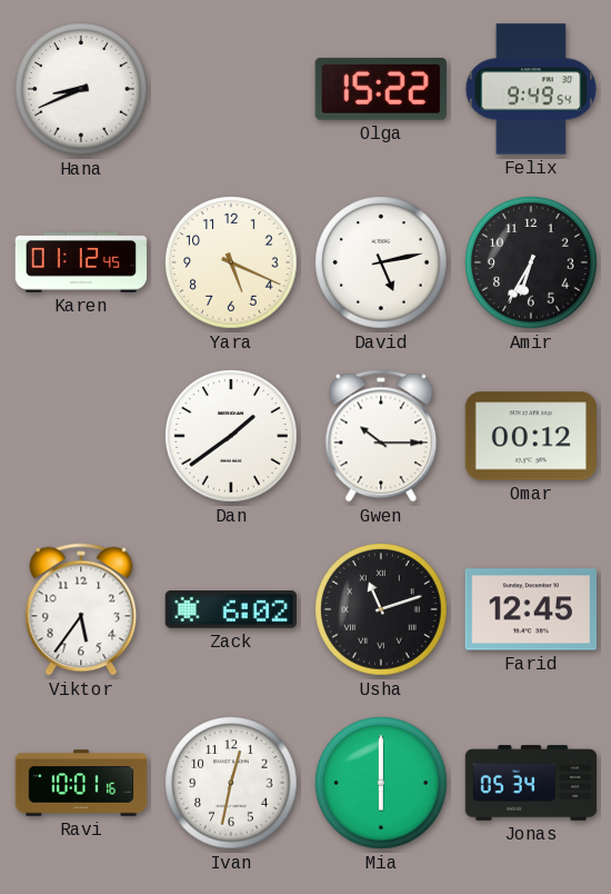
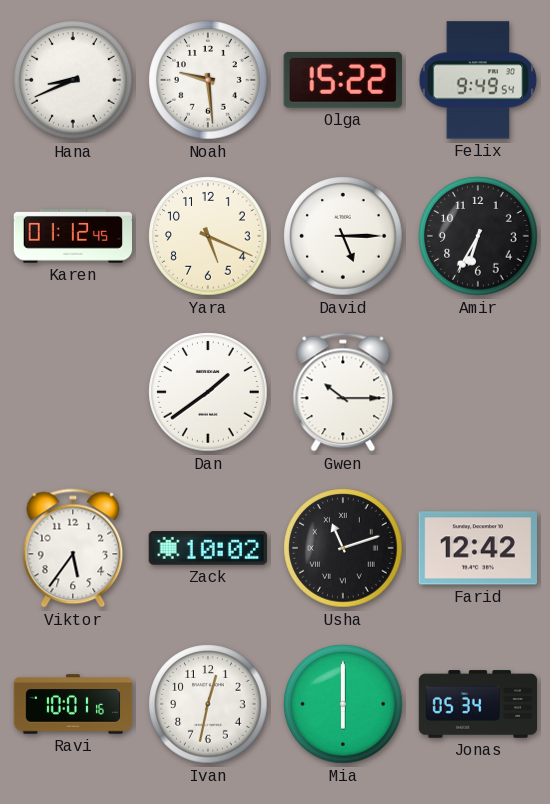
Noah: none -> 9:29 (208, 80)
David: 5:13 -> 5:15 (343, 236)
Omar: 00:12 -> none (530, 436)
Zack: 6:02 -> 10:02 (207, 548)
Farid: 12:45 -> 12:42 (477, 548)
